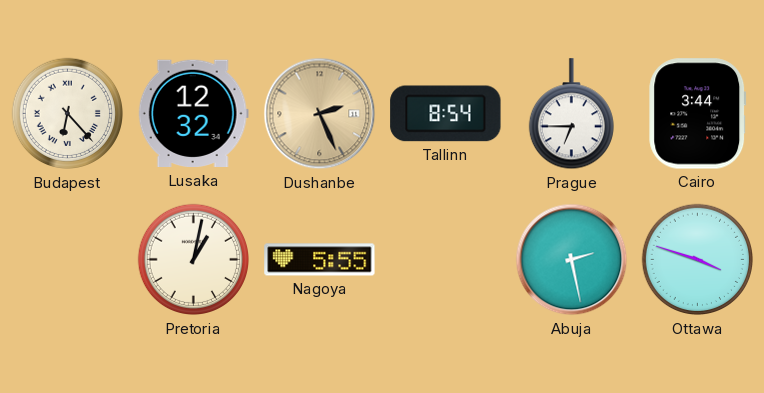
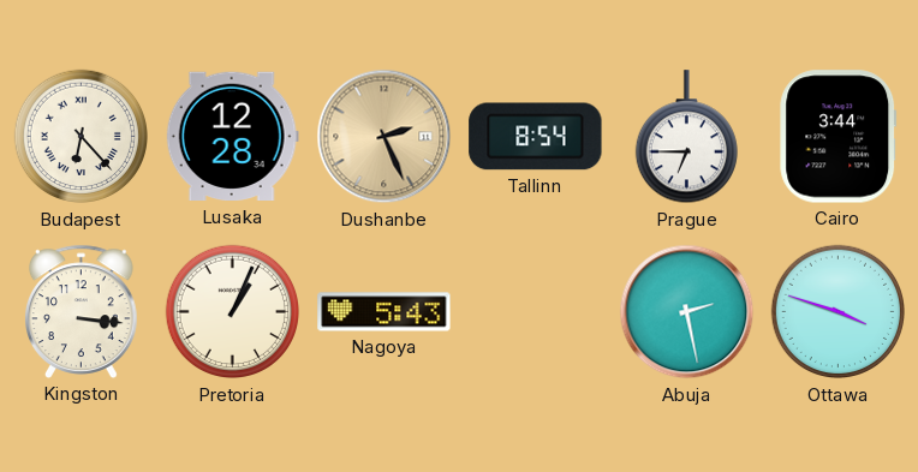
Lusaka: 12:32 -> 12:28 (232, 137)
Kingston: none -> 3:16 (82, 311)
Pretoria: 1:02 -> 1:04 (233, 312)
Nagoya: 5:55 -> 5:43 (385, 312)
